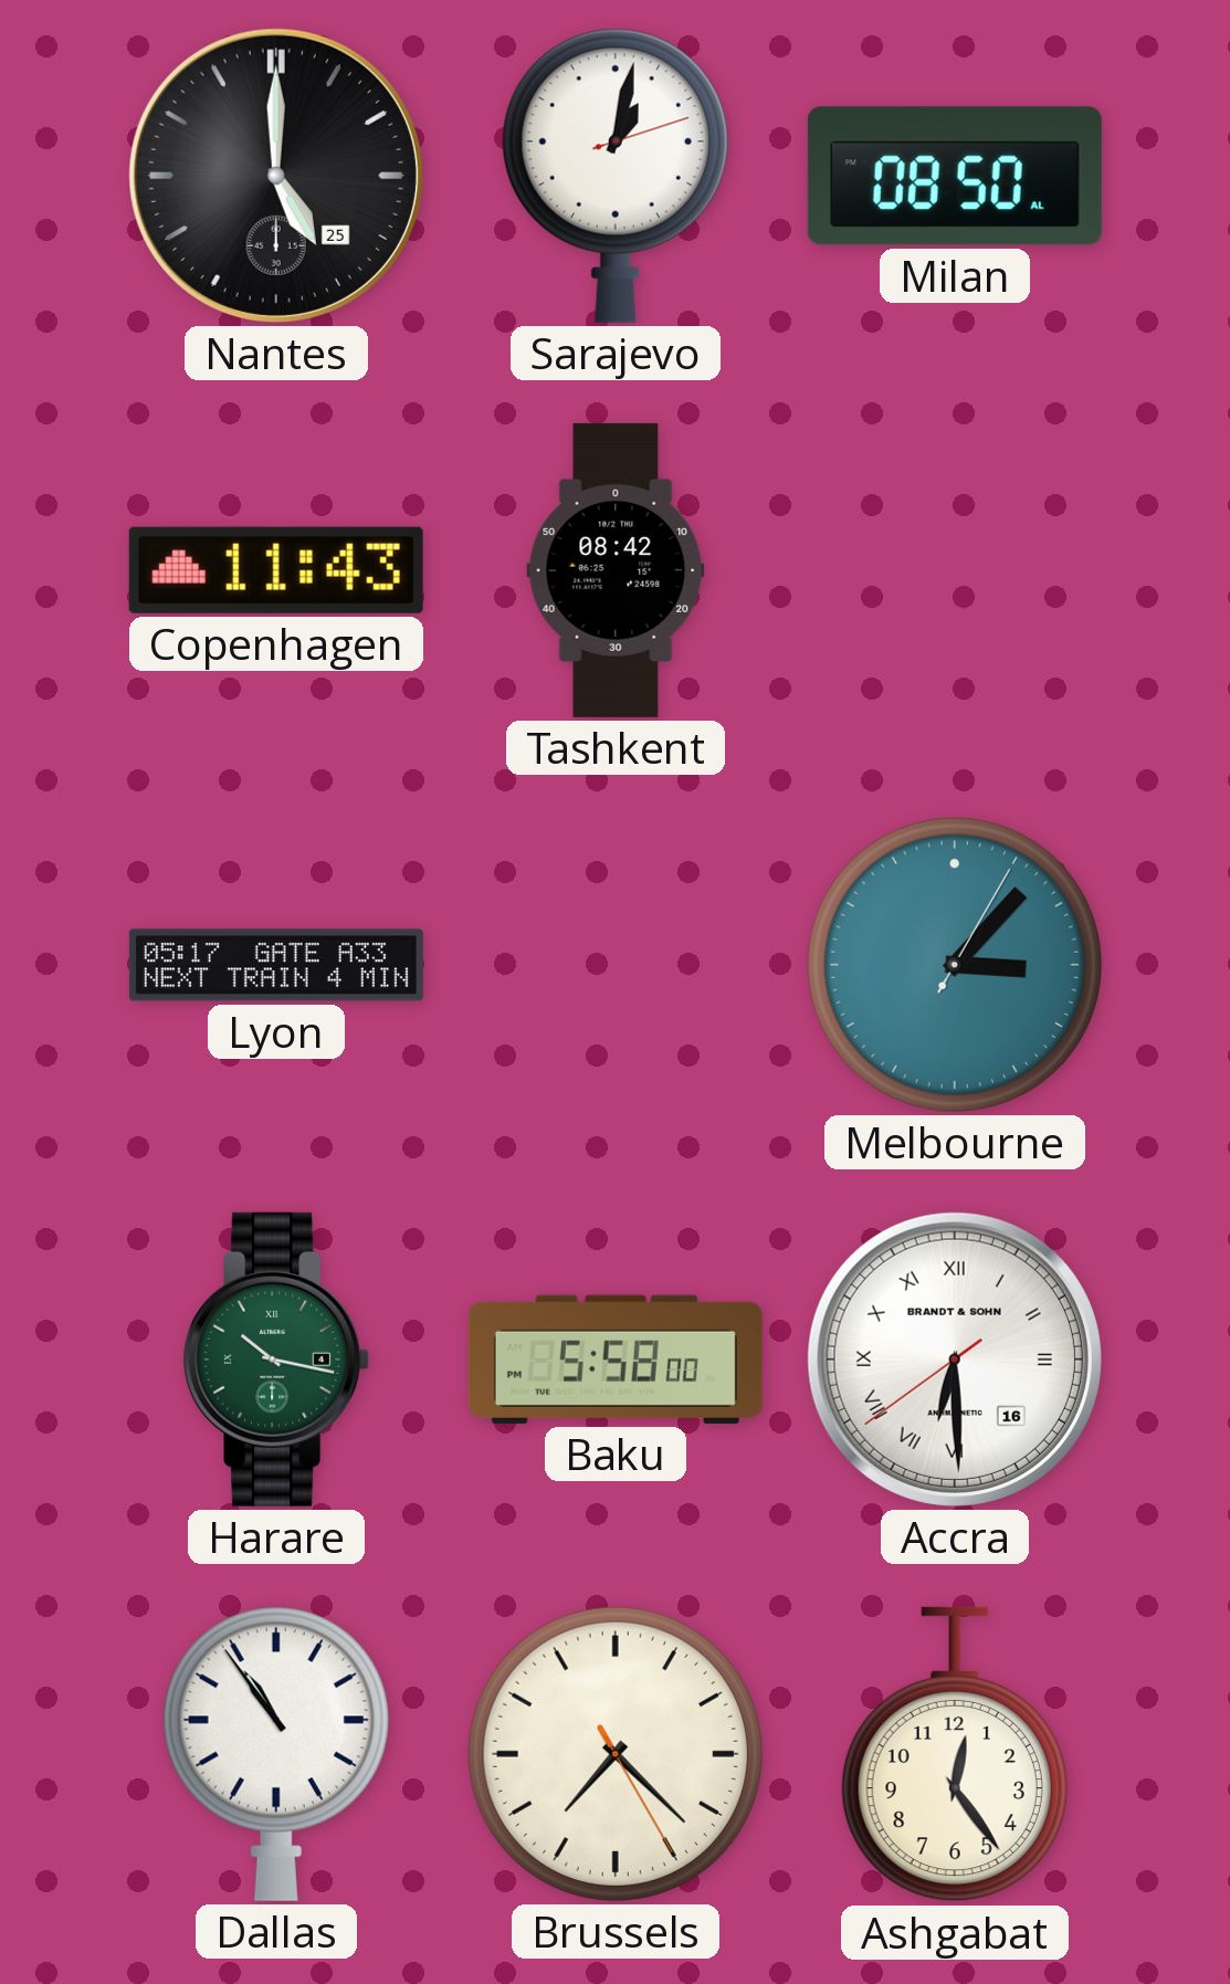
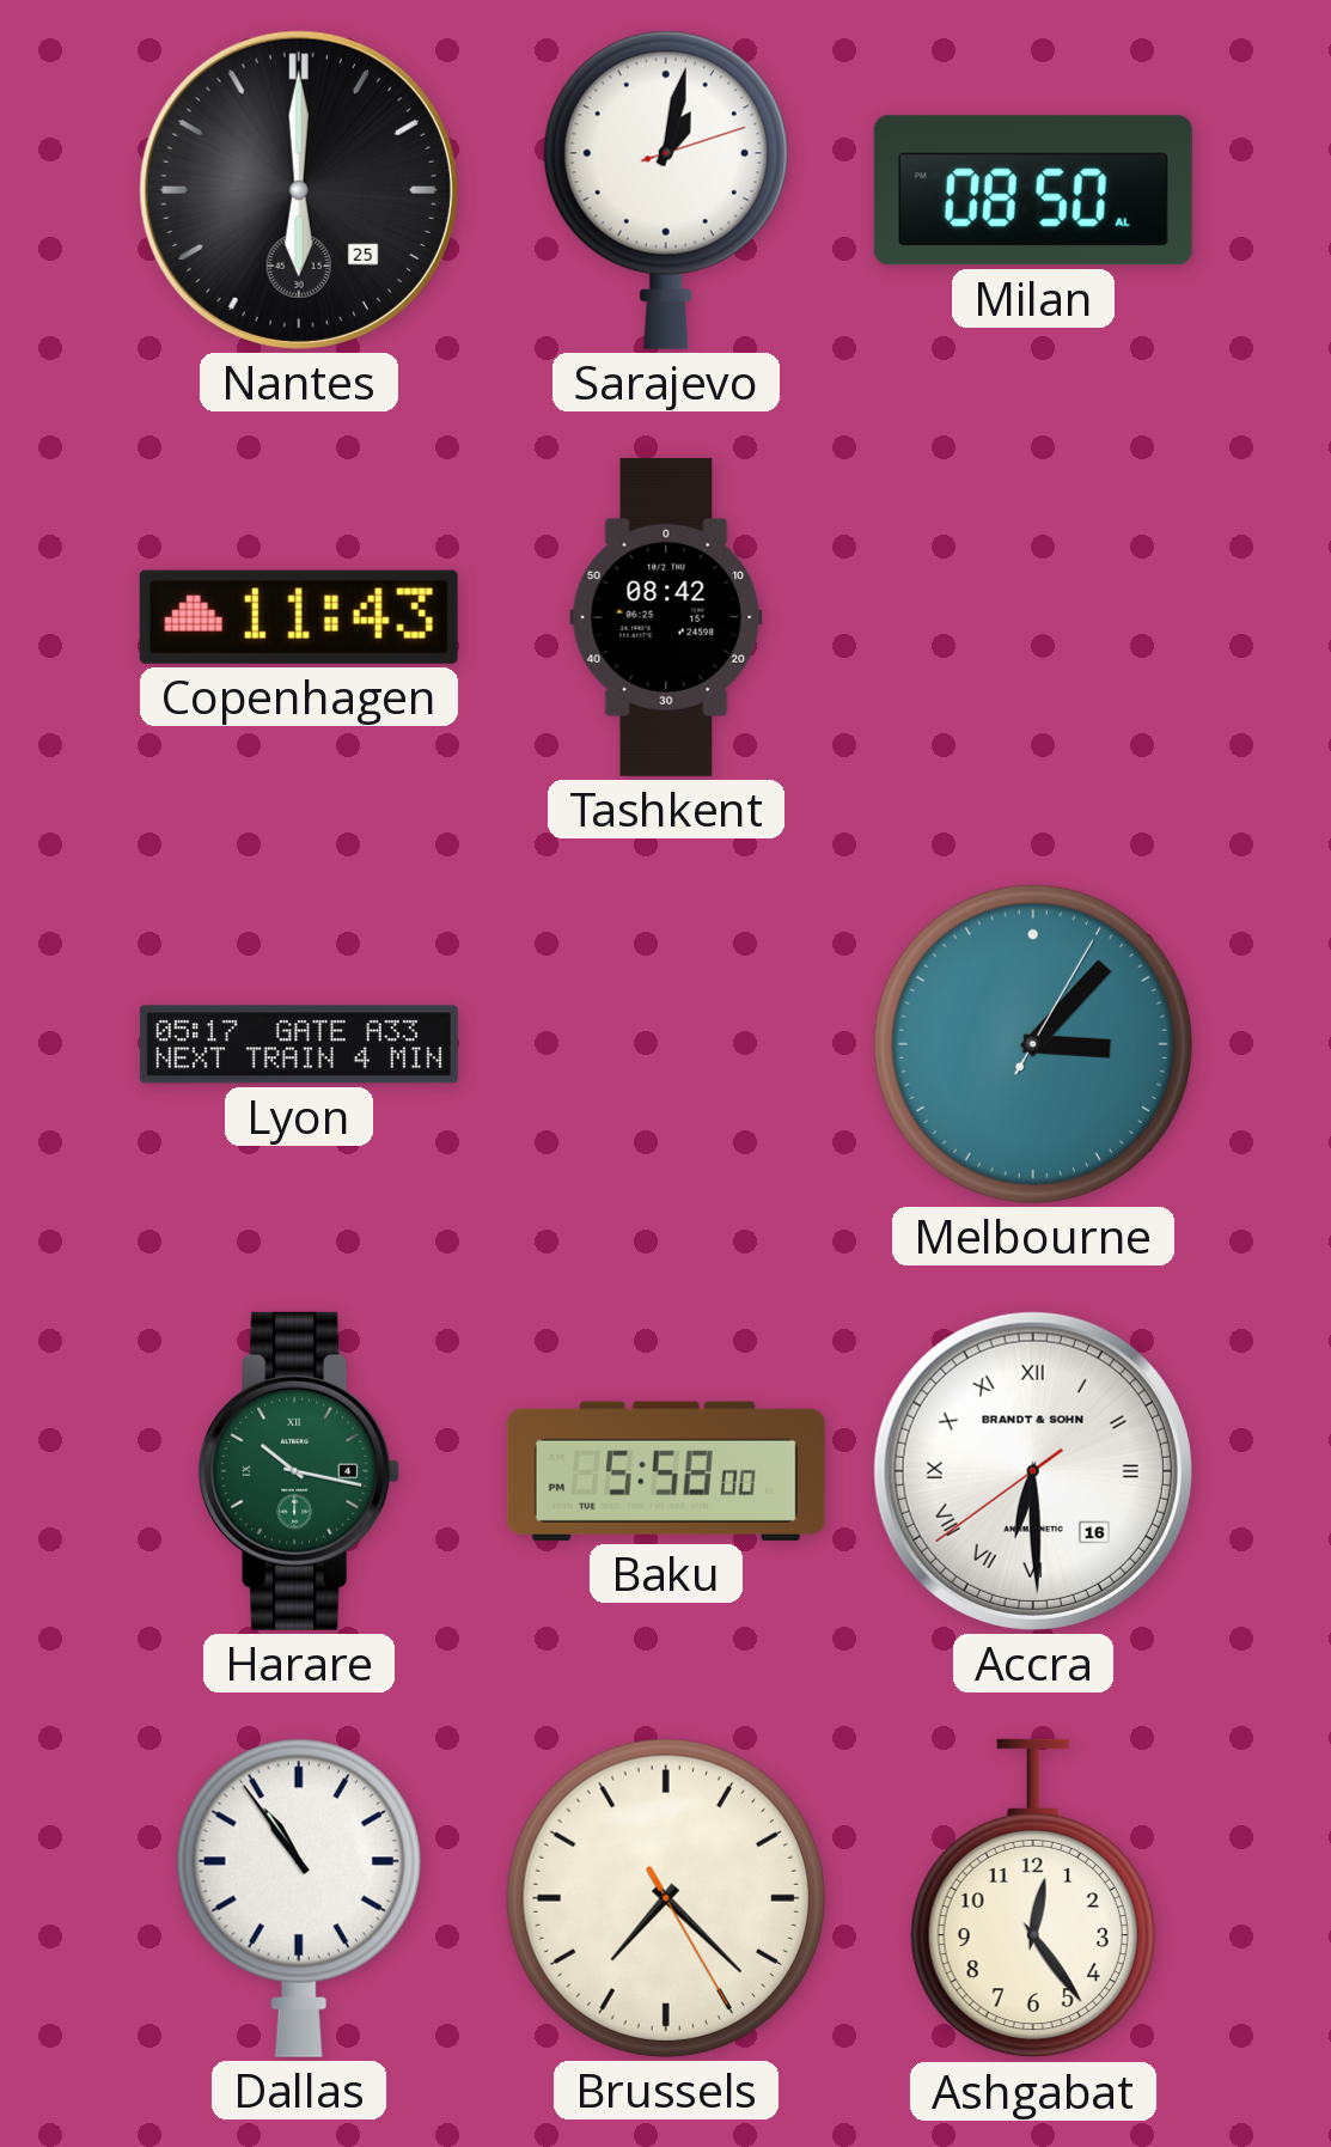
Nantes: 5:00 -> 6:00 (299, 190)
